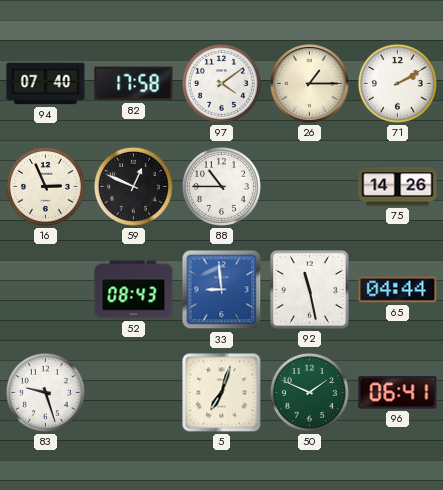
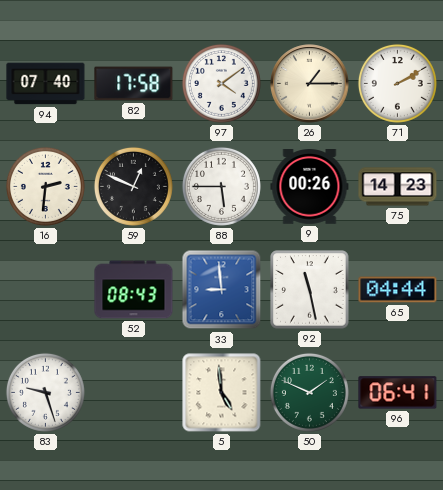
16: 2:56 -> 2:31 (45, 186)
88: 10:45 -> 5:45 (221, 186)
9: none -> 00:26 (310, 187)
75: 14:26 -> 14:23 (398, 187)
5: 7:03 -> 4:59 (222, 393)
